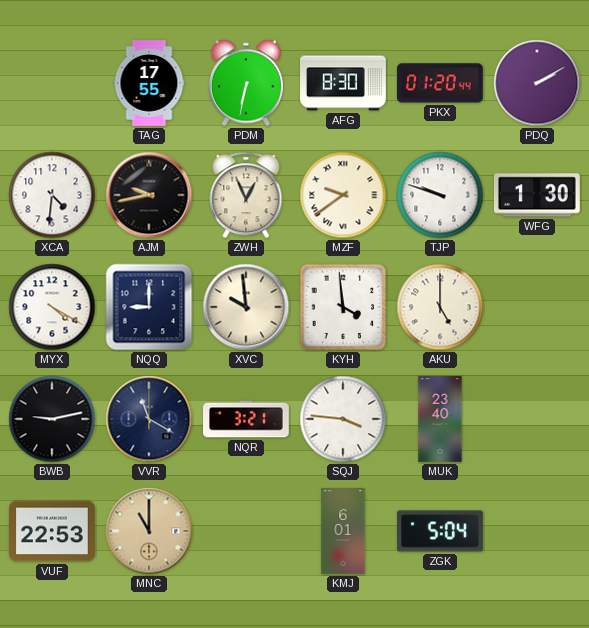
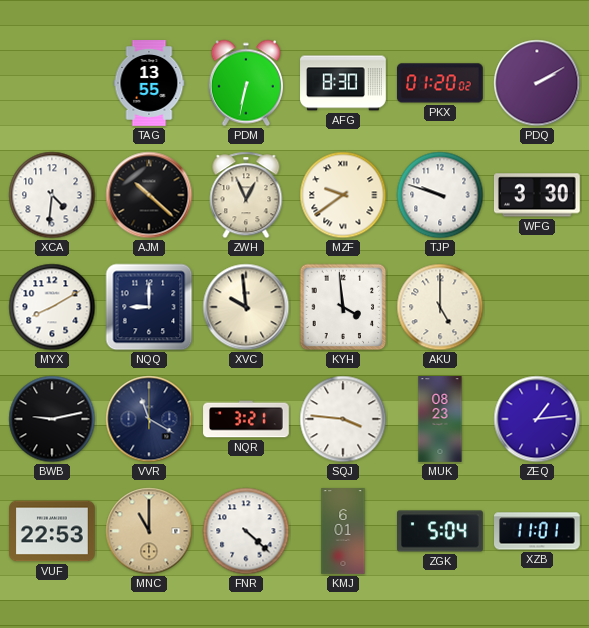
TAG: 17:55 -> 13:55 (149, 83)
PKX: 01:20:44 -> 01:20:02 (440, 83)
AJM: 9:43 -> 10:22 (149, 195)
WFG: 1:30 -> 3:30 (537, 195)
MYX: 4:20 -> 8:10 (52, 307)
MUK: 23:40 -> 08:23 (440, 419)
ZEQ: none -> 1:14 (537, 419)
FNR: none -> 4:22 (246, 531)
XZB: none -> 11:01 (538, 531)
